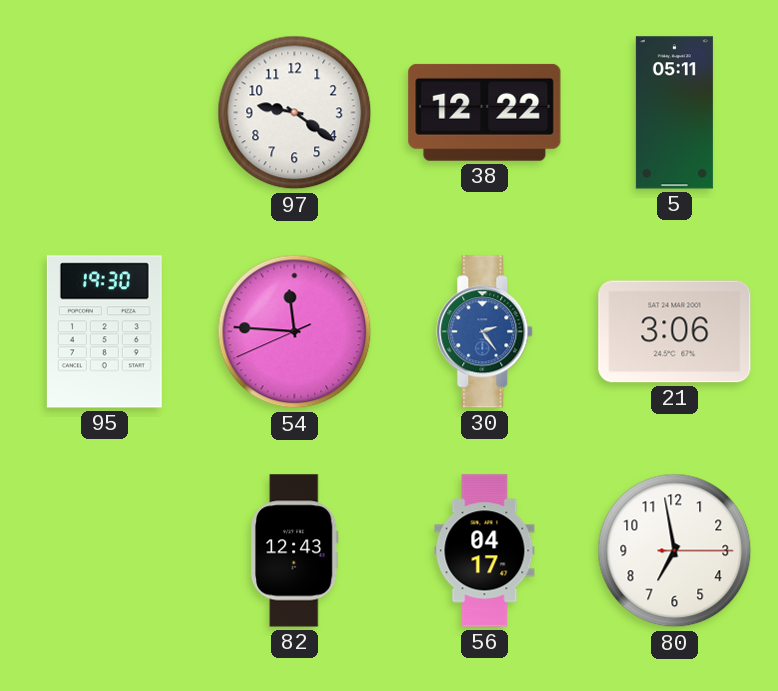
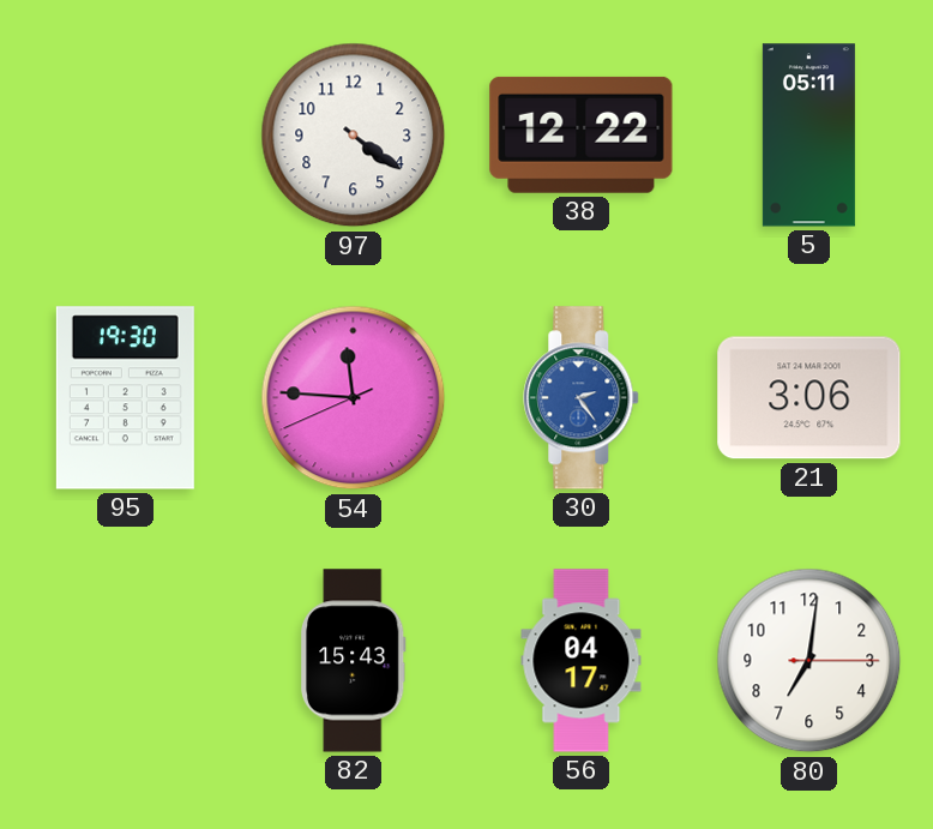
97: 9:21 -> 4:21 (354, 136)
82: 12:43 -> 15:43 (354, 661)
80: 6:58 -> 7:01 (809, 661)
